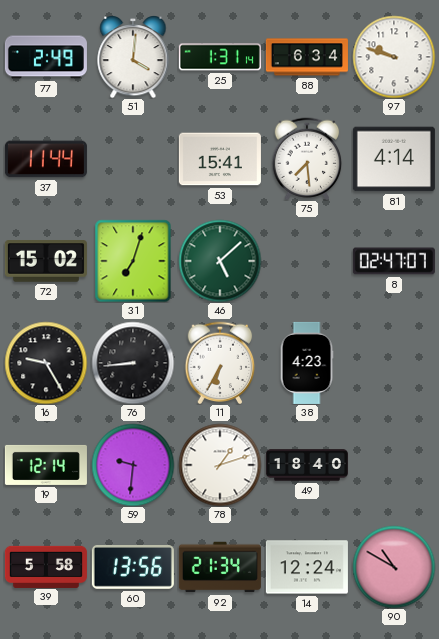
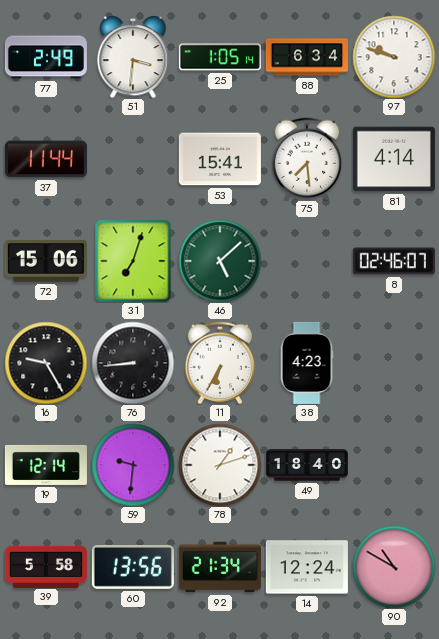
51: 4:01 -> 3:31 (133, 57)
25: 1:31 -> 1:05 (220, 57)
72: 15:02 -> 15:06 (46, 261)
8: 02:47 -> 02:46 (394, 261)
